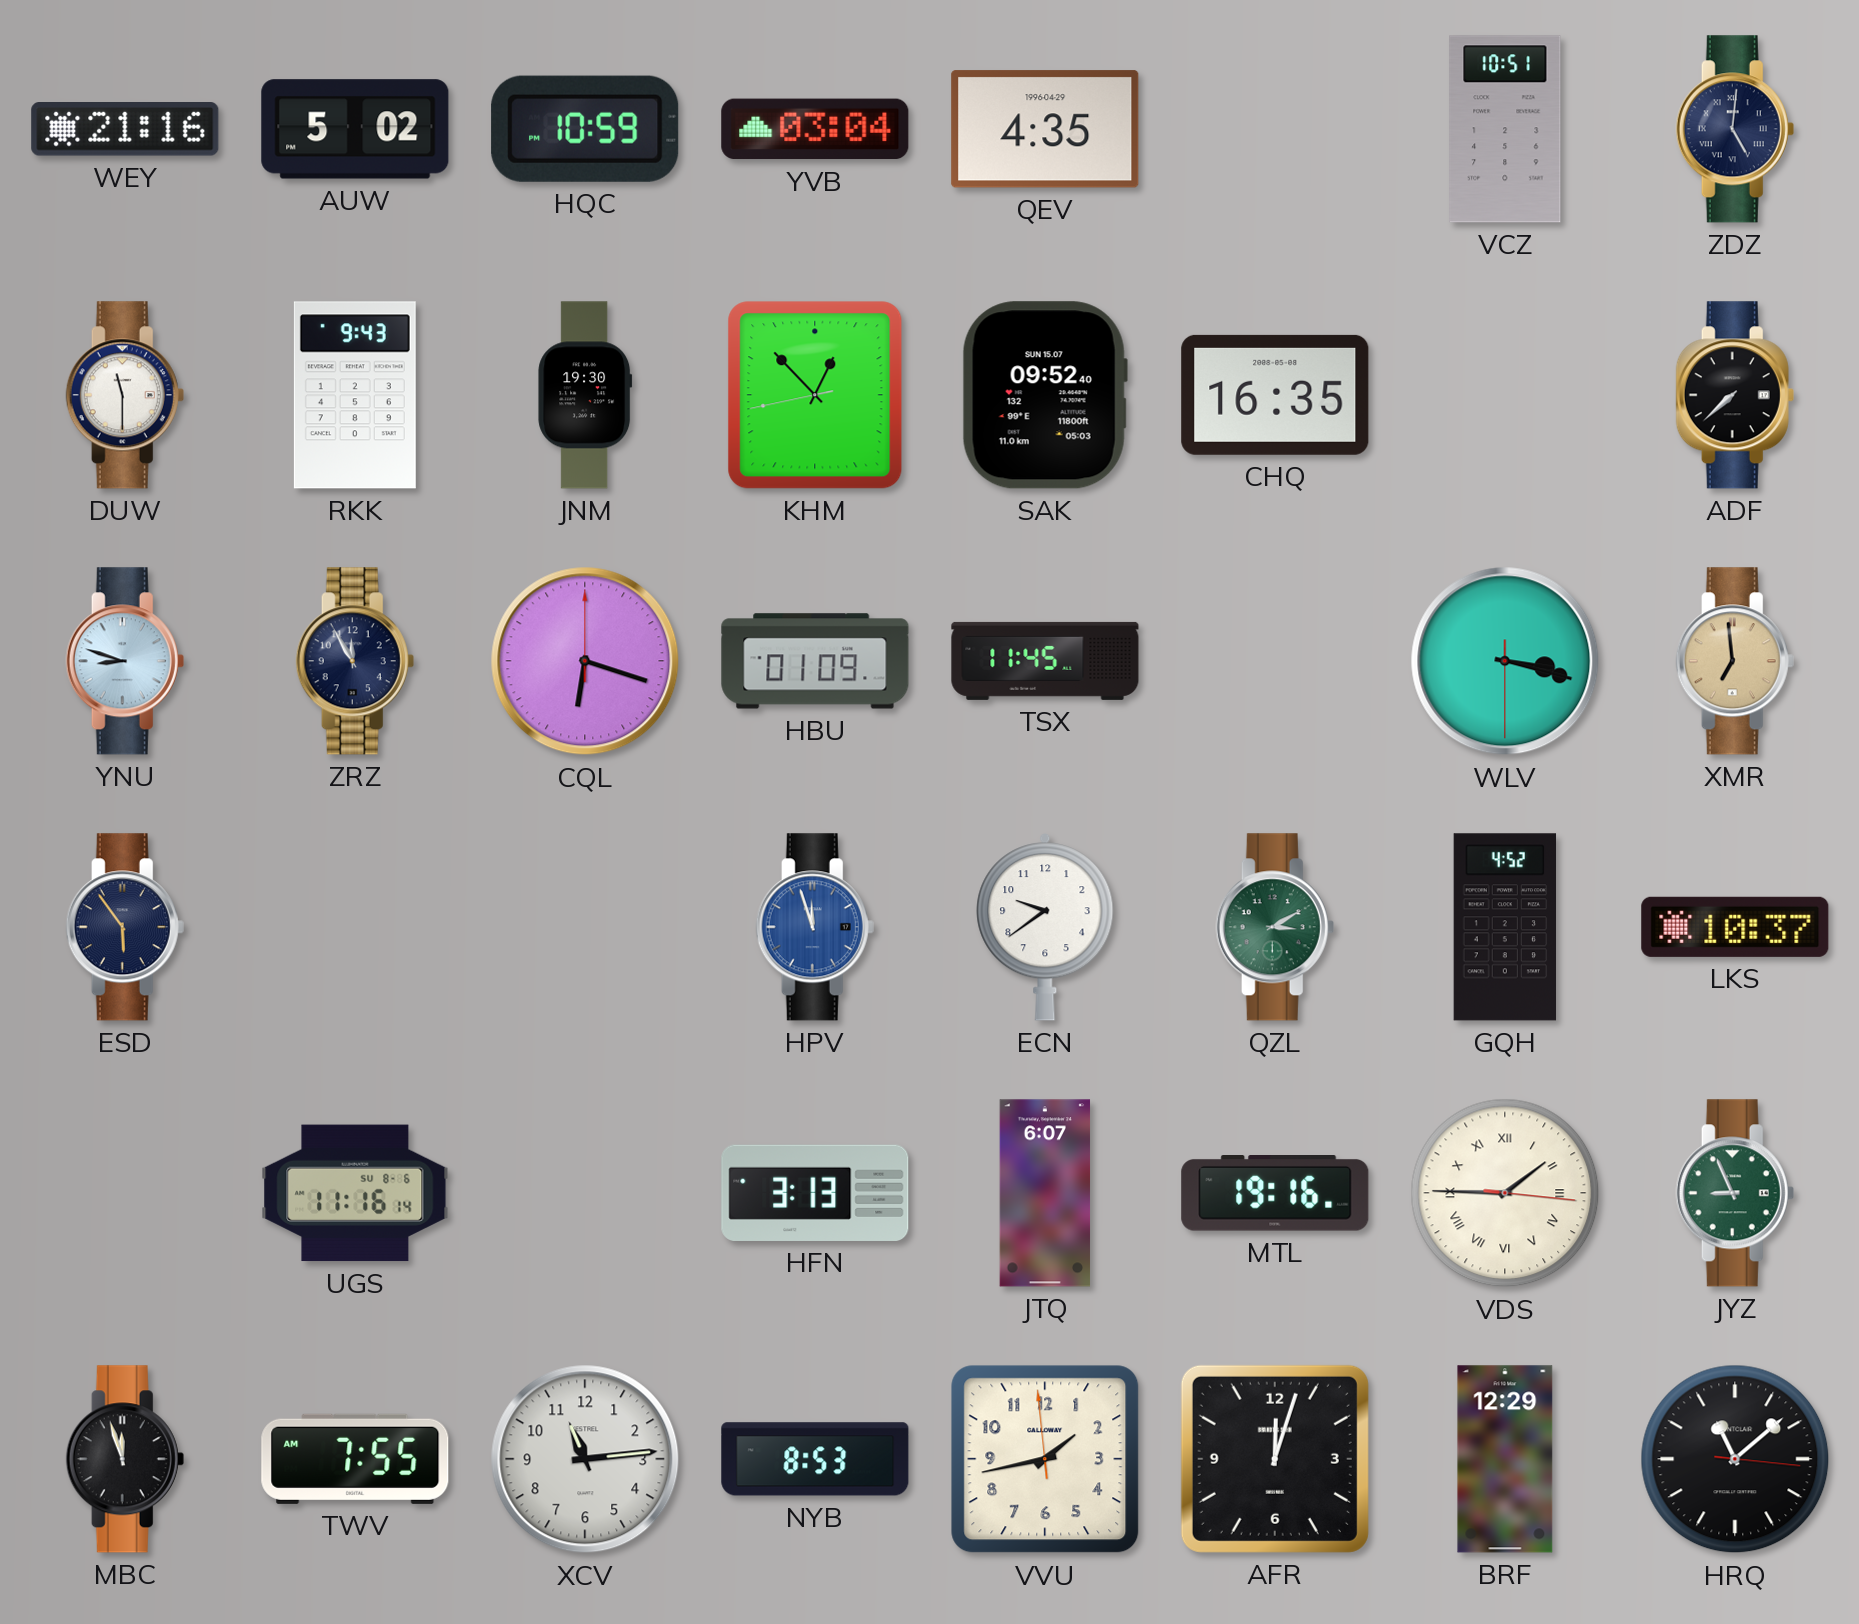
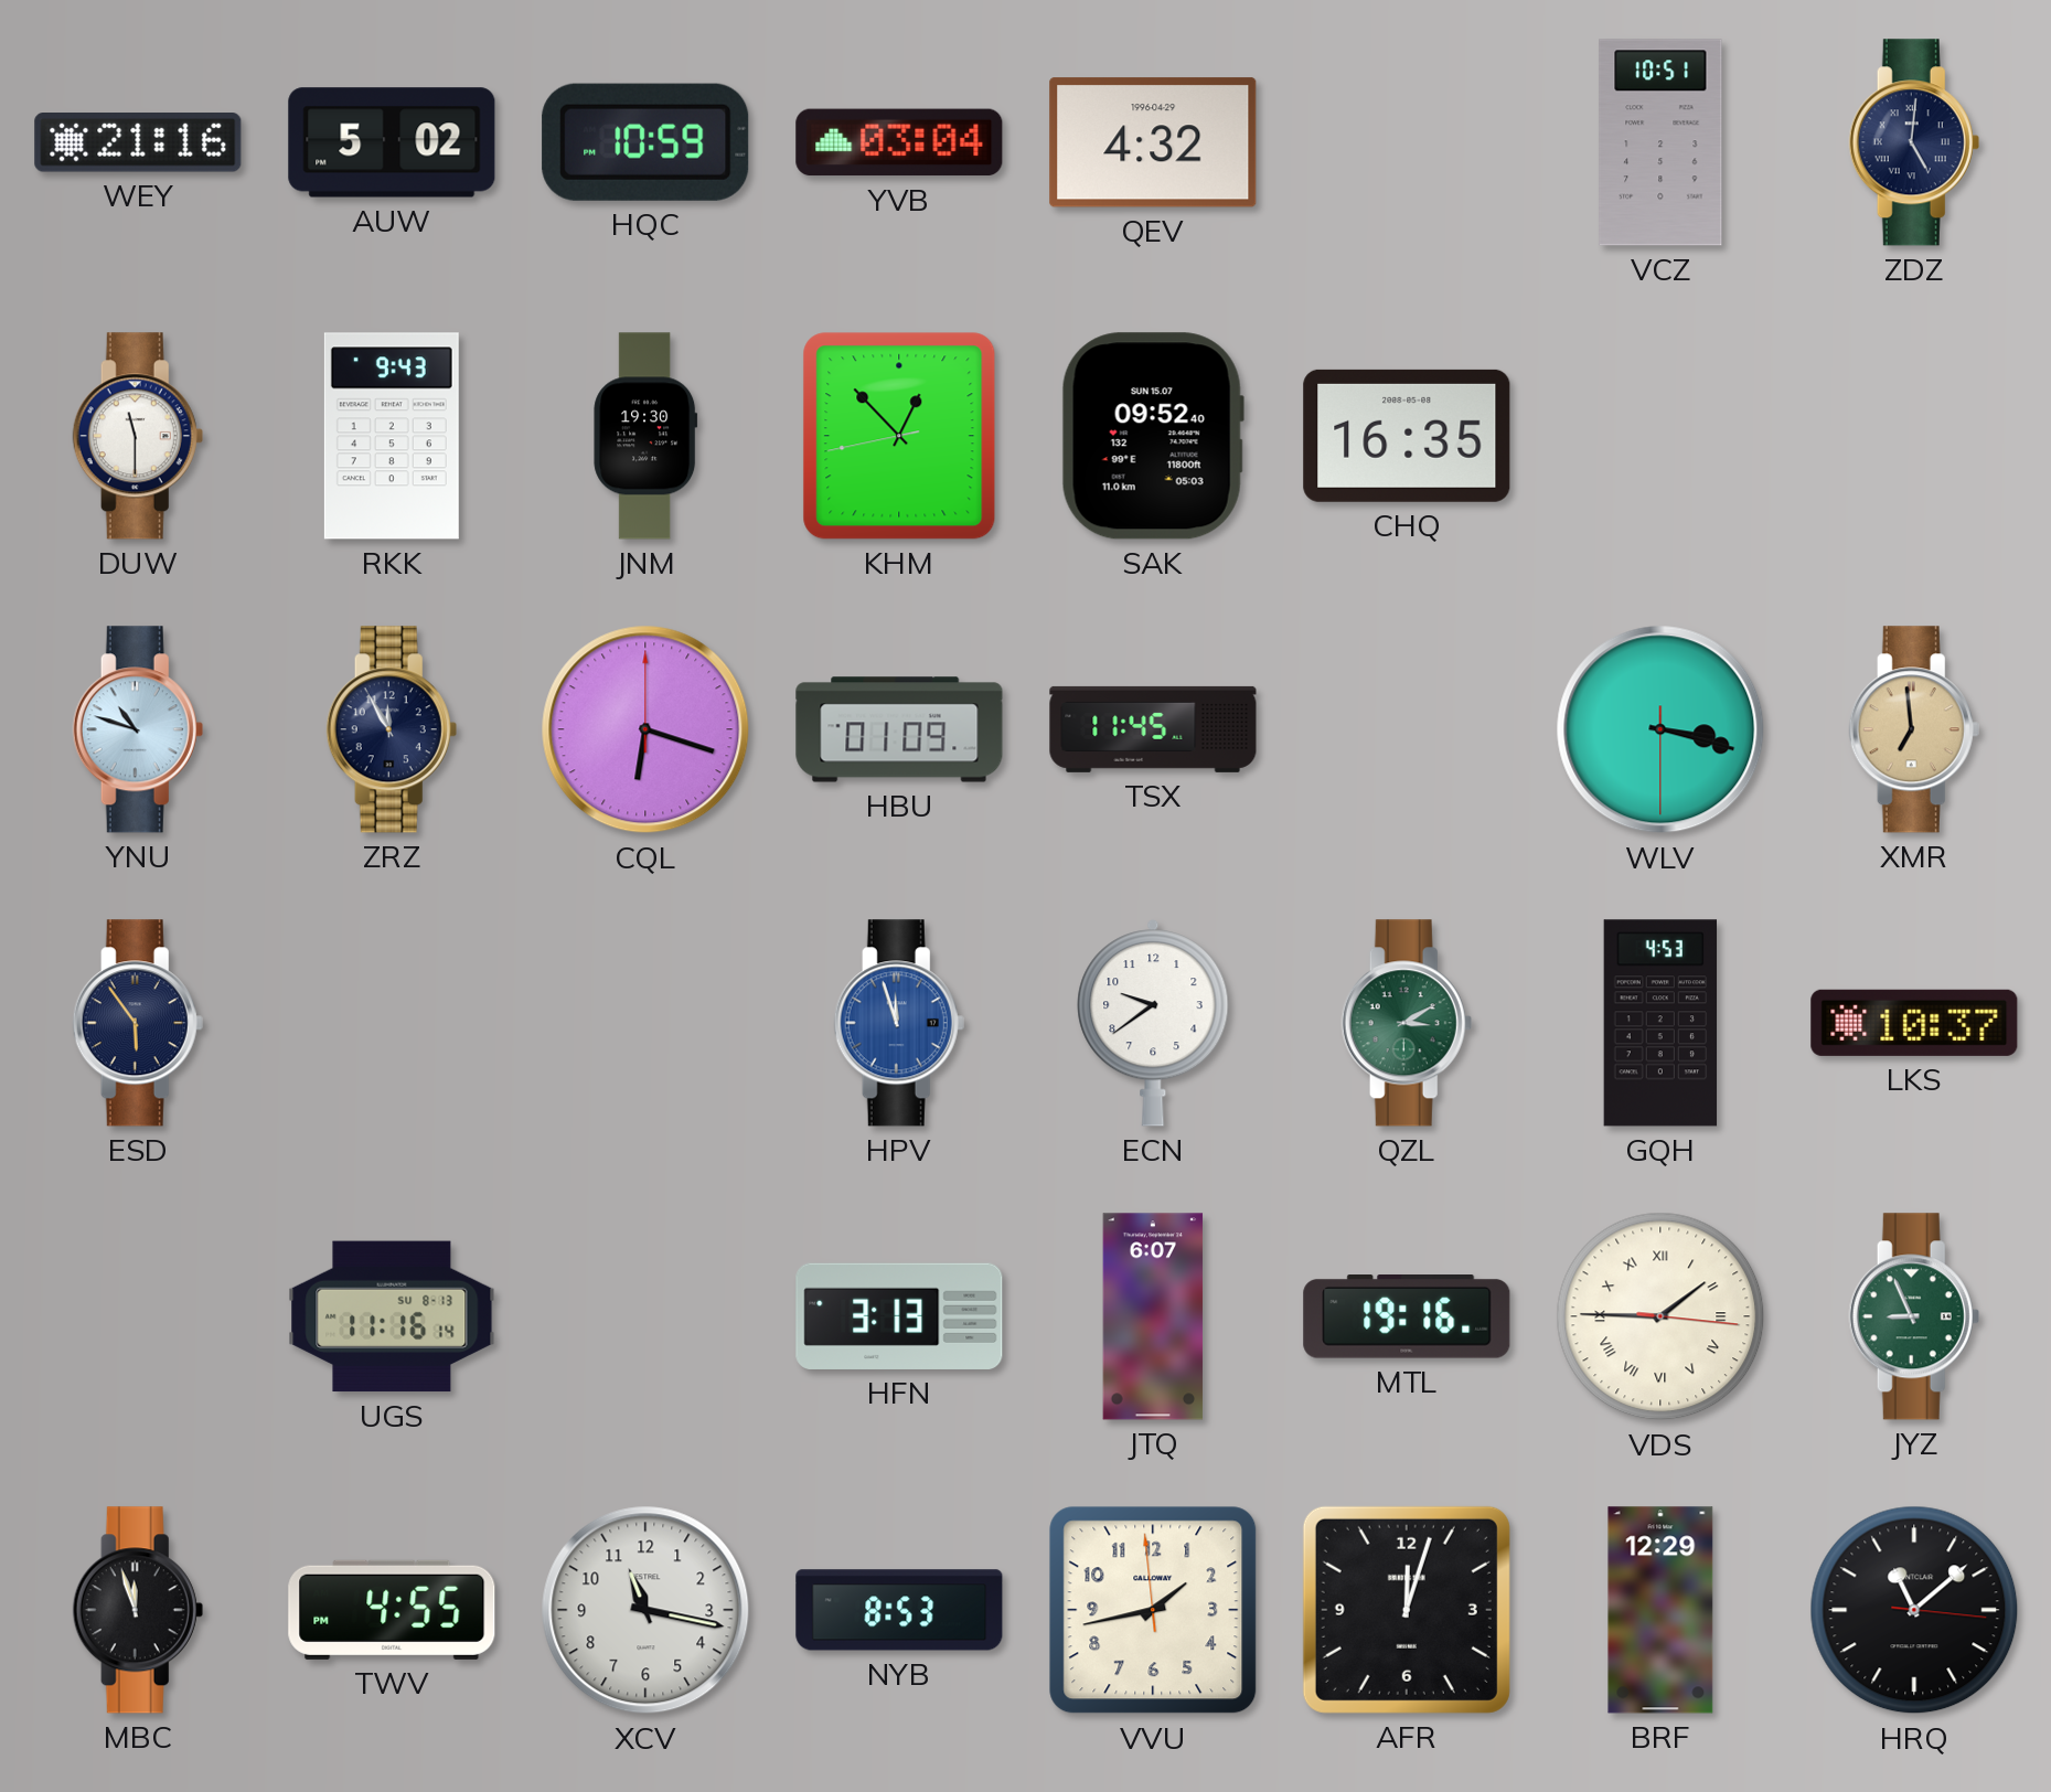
QEV: 4:35 -> 4:32 (1153, 142)
ADF: 7:38 -> none (1735, 395)
YNU: 8:48 -> 10:48 (138, 729)
GQH: 4:52 -> 4:53 (1660, 1023)
UGS date: SU 8-6 -> SU 8-13 (392, 1316)
TWV: 7:55 -> 4:55 (392, 1610)
XCV: 11:14 -> 11:17 (645, 1610)
